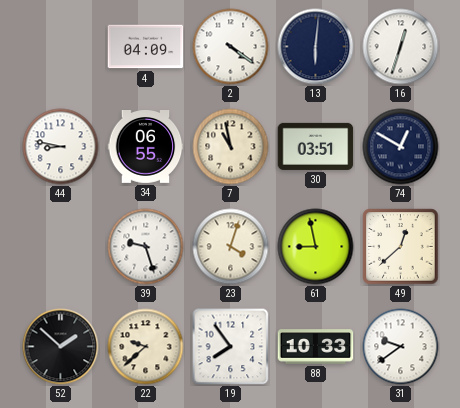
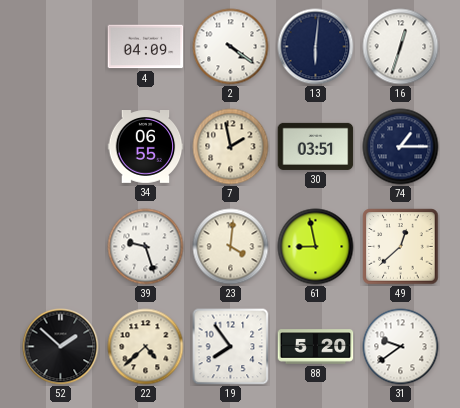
44: 8:47 -> none (61, 147)
7: 10:58 -> 1:58 (231, 147)
74: 12:50 -> 1:15 (401, 147)
23: 4:03 -> 4:01 (231, 247)
22: 9:38 -> 4:38 (146, 347)
88: 10:33 -> 5:20 (316, 347)
